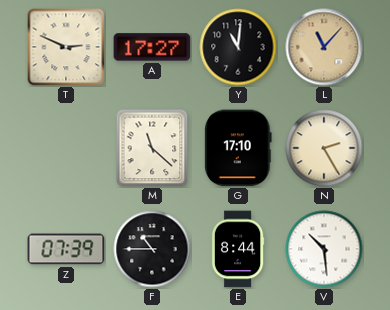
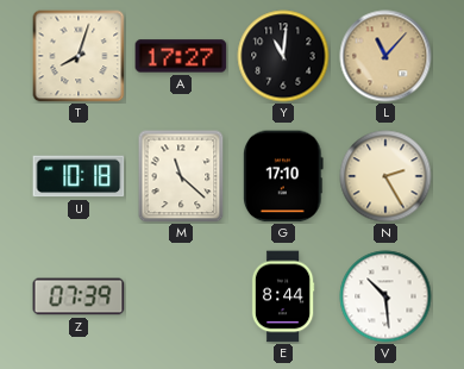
T: 2:49 -> 8:03 (79, 56)
U: none -> 10:18 (79, 176)
F: 10:45 -> none (152, 249)
